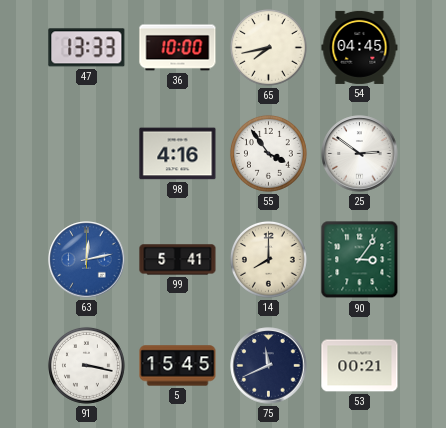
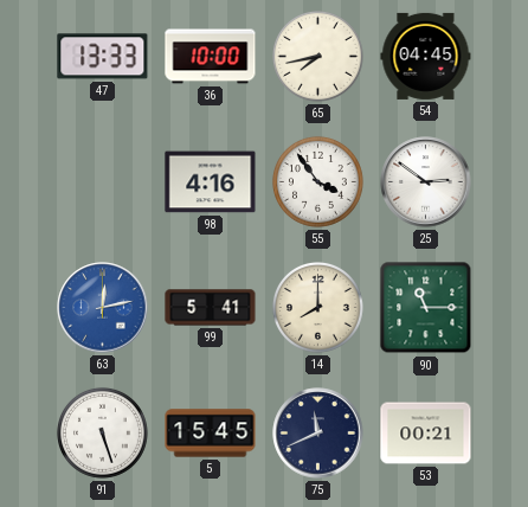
90: 3:06 -> 11:15 (426, 308)
91: 3:17 -> 5:27 (102, 432)
